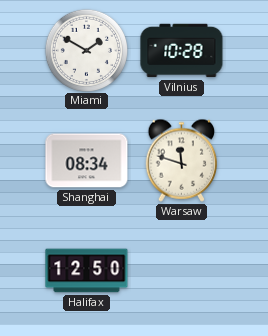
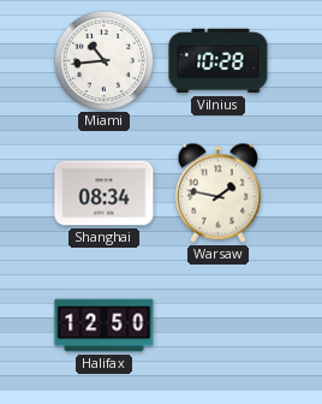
Miami: 1:50 -> 10:44 (103, 60)
Warsaw: 11:48 -> 1:47 (219, 192)
